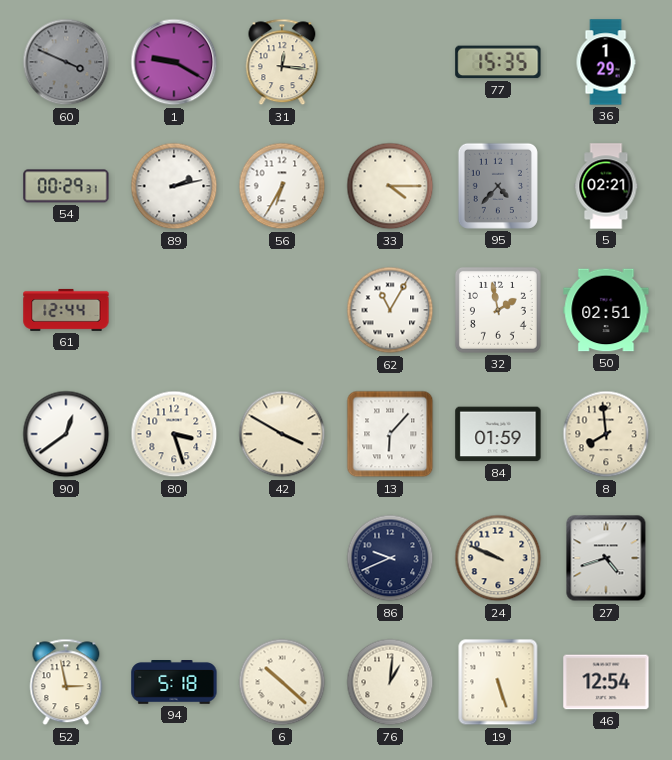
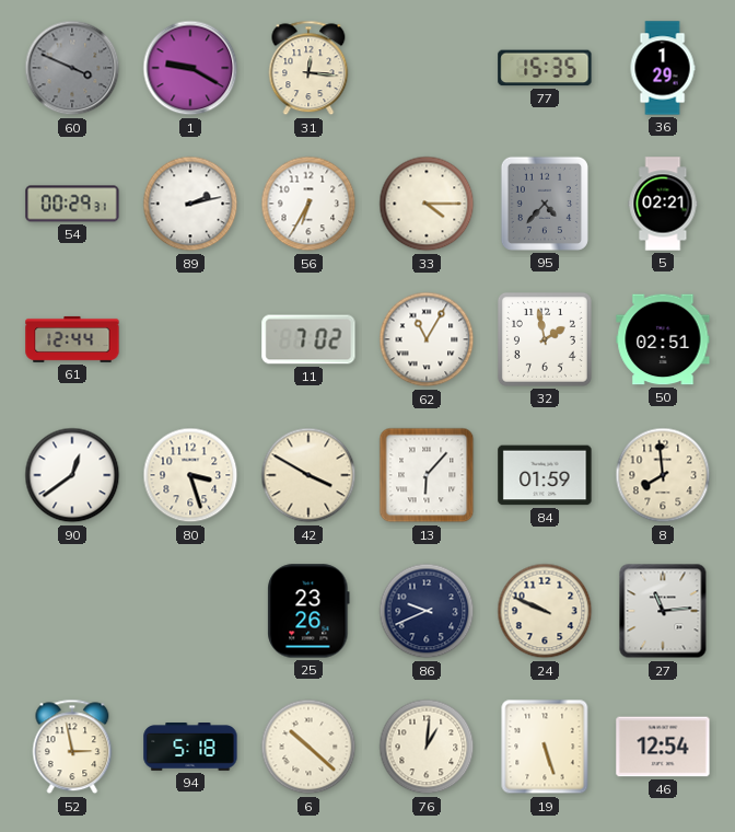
11: none -> 7:02 (308, 339)
25: none -> 23:26 (308, 611)
27: 4:42 -> 11:14 (663, 611)
